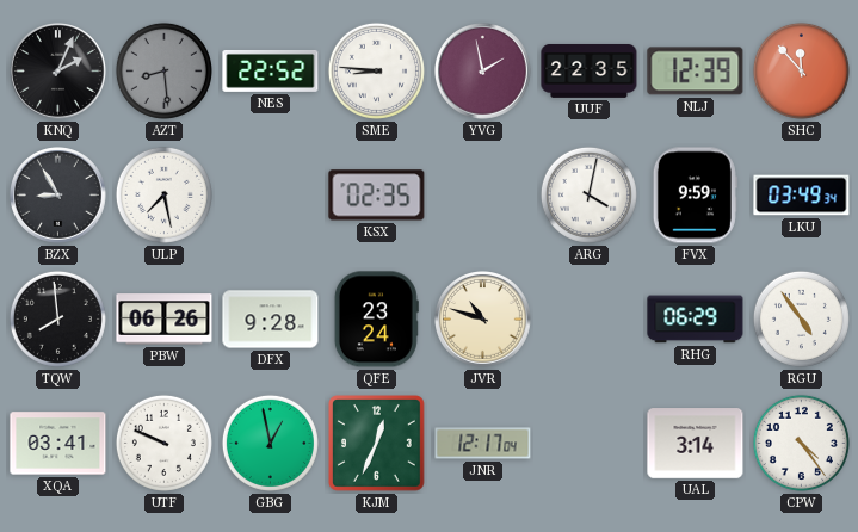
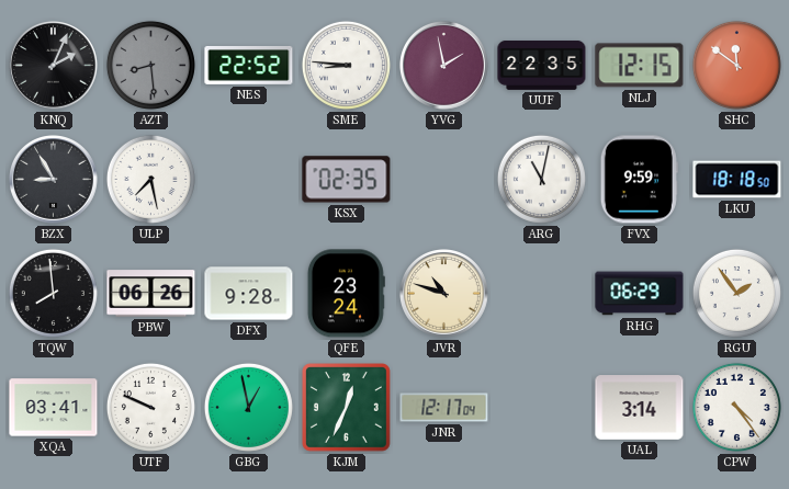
NLJ: 12:39 -> 12:15 (640, 66)
SHC: 11:53 -> 11:51 (736, 65)
ARG: 4:02 -> 11:02 (541, 179)
LKU: 03:49 -> 18:18 (737, 180)
RGU: 4:54 -> 1:54 (736, 293)
